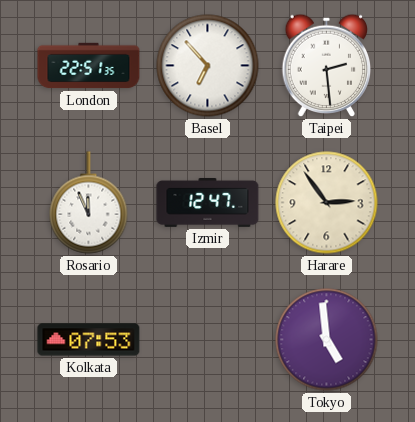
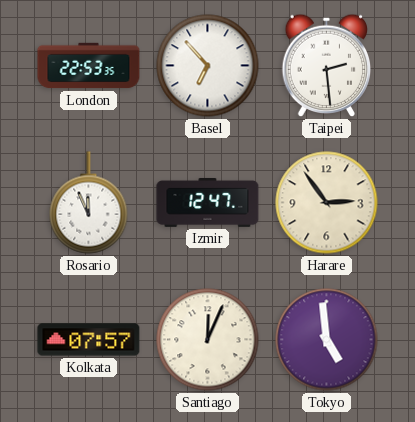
London: 22:51 -> 22:53 (89, 66)
Kolkata: 07:53 -> 07:57 (89, 340)
Santiago: none -> 12:04 (208, 340)
